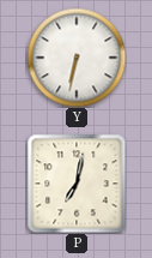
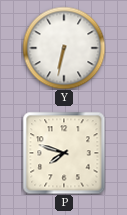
P: 7:02 -> 7:48 (64, 153)
